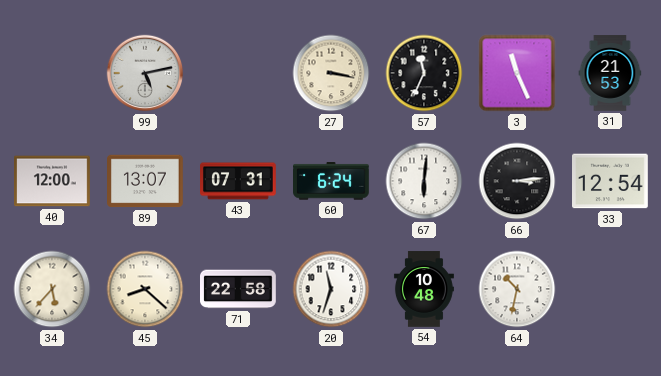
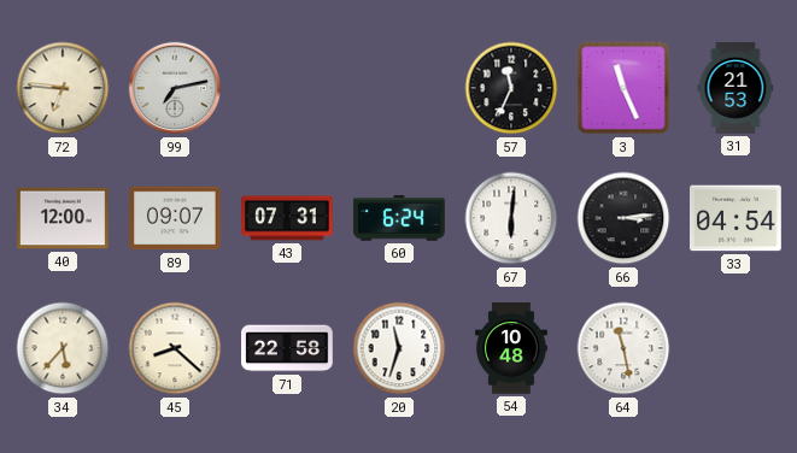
72: none -> 6:46 (63, 88)
99: 5:13 -> 7:13 (175, 88)
27: 3:17 -> none (331, 73)
89: 13:07 -> 09:07 (176, 218)
33: 12:54 -> 04:54 (737, 218)
64: 10:32 -> 11:28 (623, 348)
